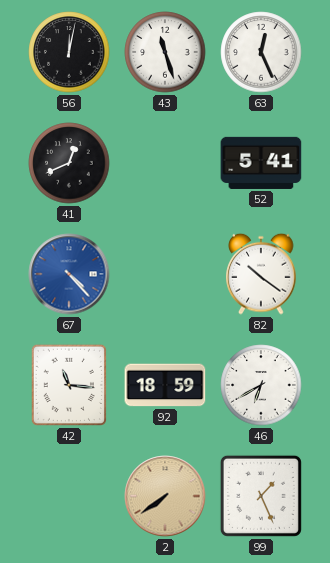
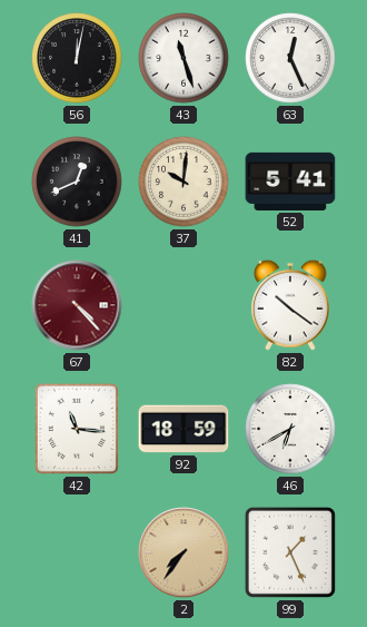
37: none -> 10:01 (183, 182)
67 dial: blue -> burgundy (77, 305)
2: 7:39 -> 7:36 (183, 552)
